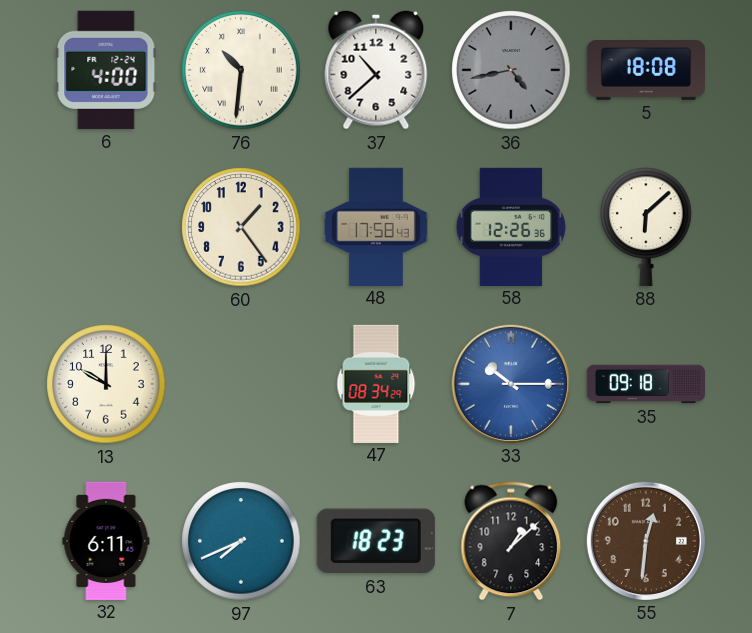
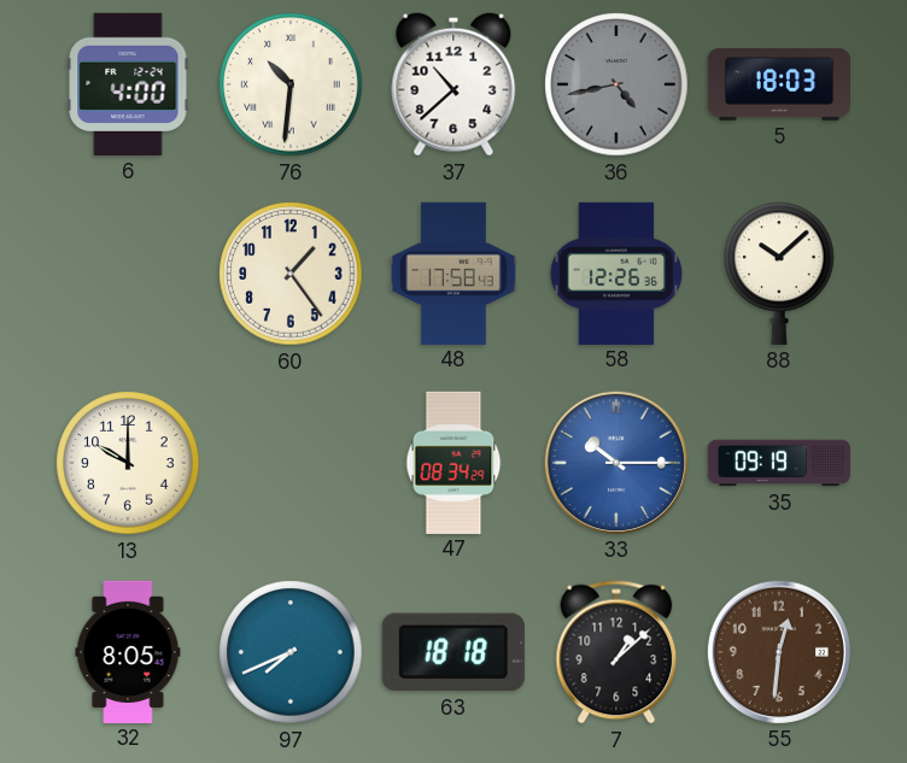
5: 18:08 -> 18:03 (778, 86)
88: 6:08 -> 10:08 (779, 274)
35: 09:18 -> 09:19 (778, 463)
32: 6:11 -> 8:05 (128, 651)
63: 18:23 -> 18:18 (453, 652)
